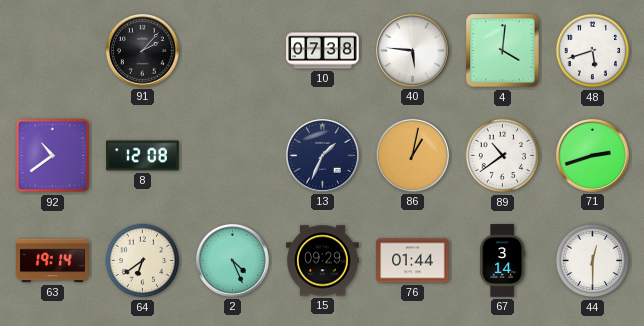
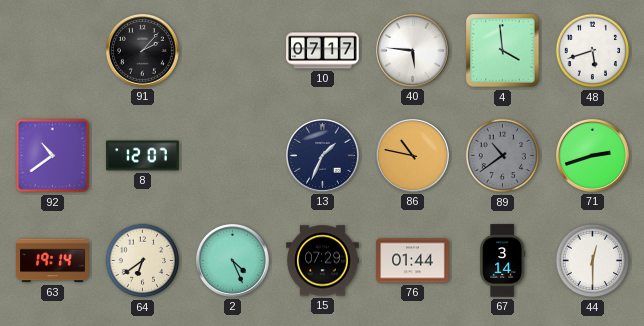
10: 07:38 -> 07:17 (323, 51)
4: 4:01 -> 3:59 (503, 51)
8: 12:08 -> 12:07 (143, 156)
86: 1:02 -> 10:47 (412, 155)
89 dial: white -> grey (503, 156)
15: 09:29 -> 07:29 (323, 261)
